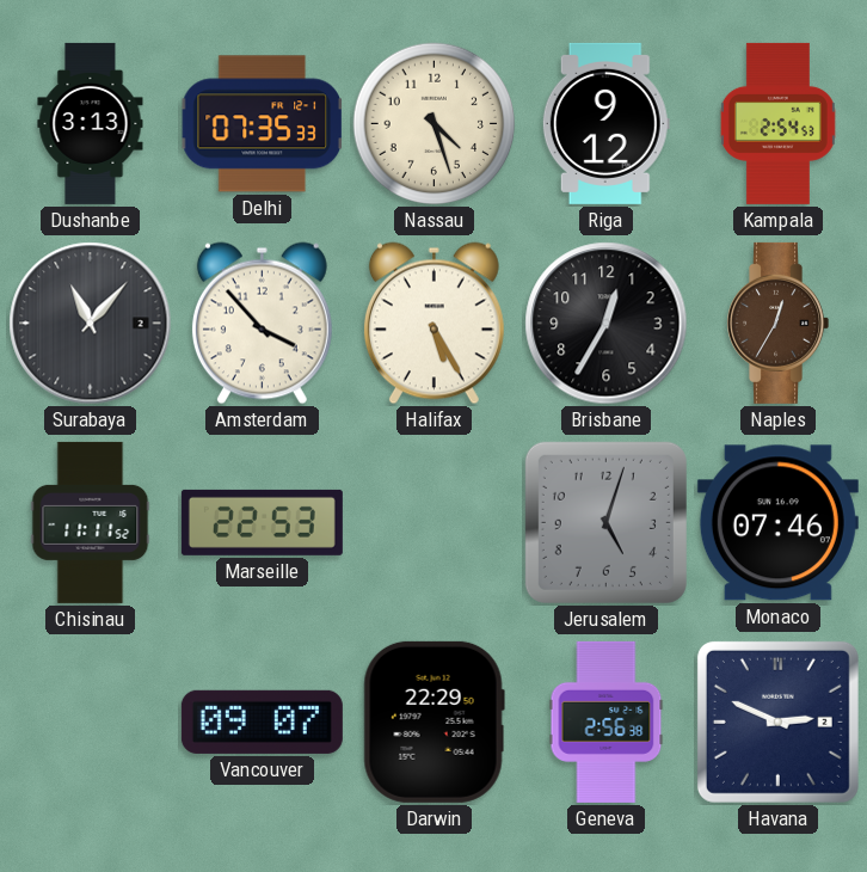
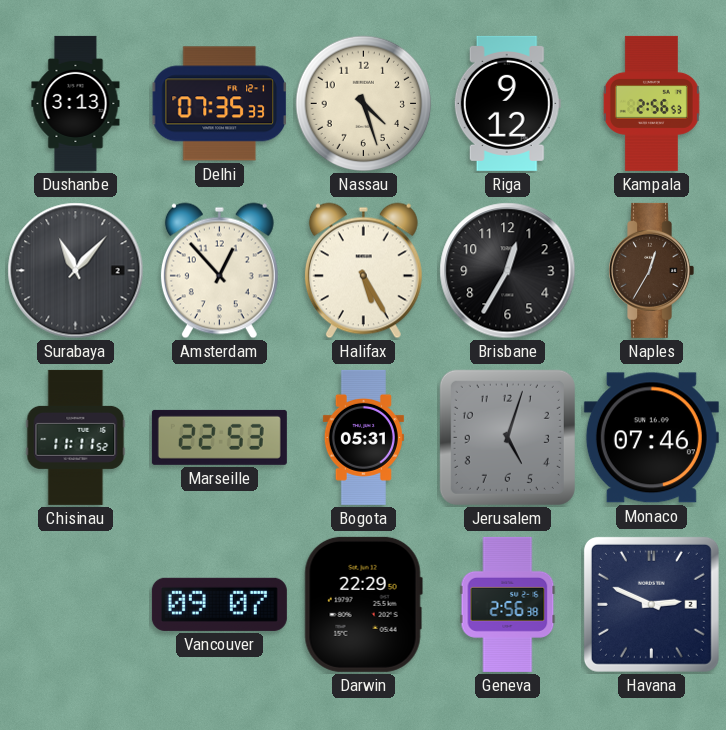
Kampala: 2:54 -> 2:56 (651, 103)
Amsterdam: 3:53 -> 12:53 (219, 271)
Bogota: none -> 05:31 (363, 437)
